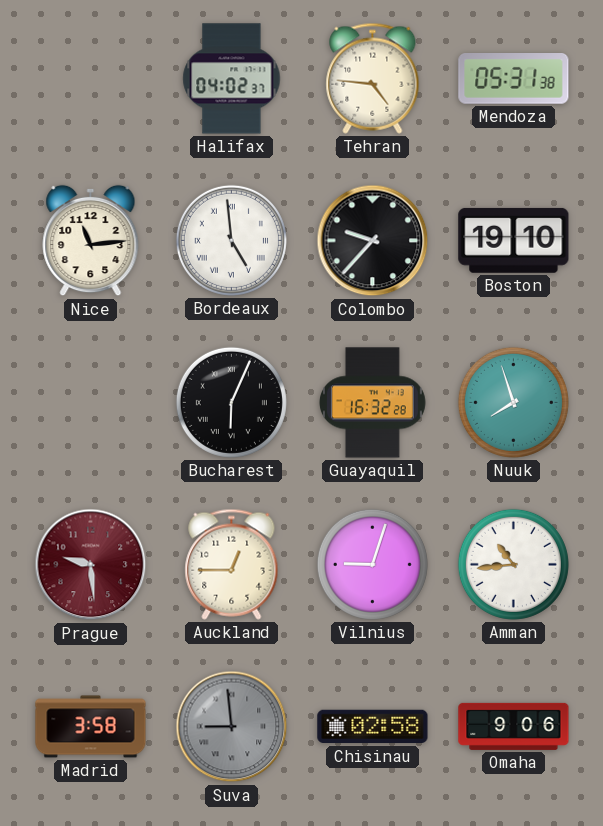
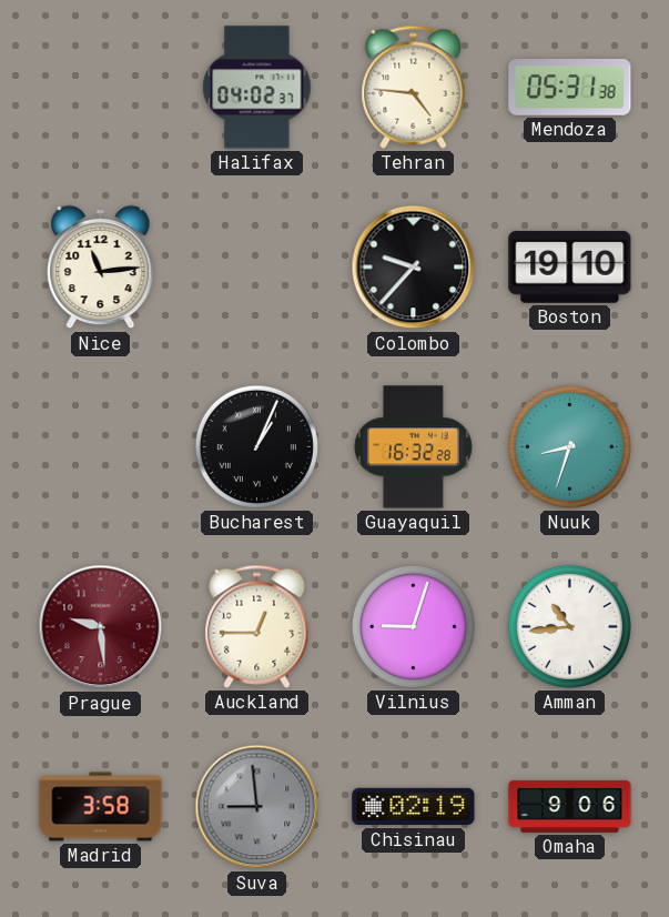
Bordeaux: 4:59 -> none (231, 240)
Bucharest: 6:04 -> 1:04 (256, 446)
Nuuk: 7:57 -> 8:33 (569, 446)
Chisinau: 02:58 -> 02:19 (414, 807)
